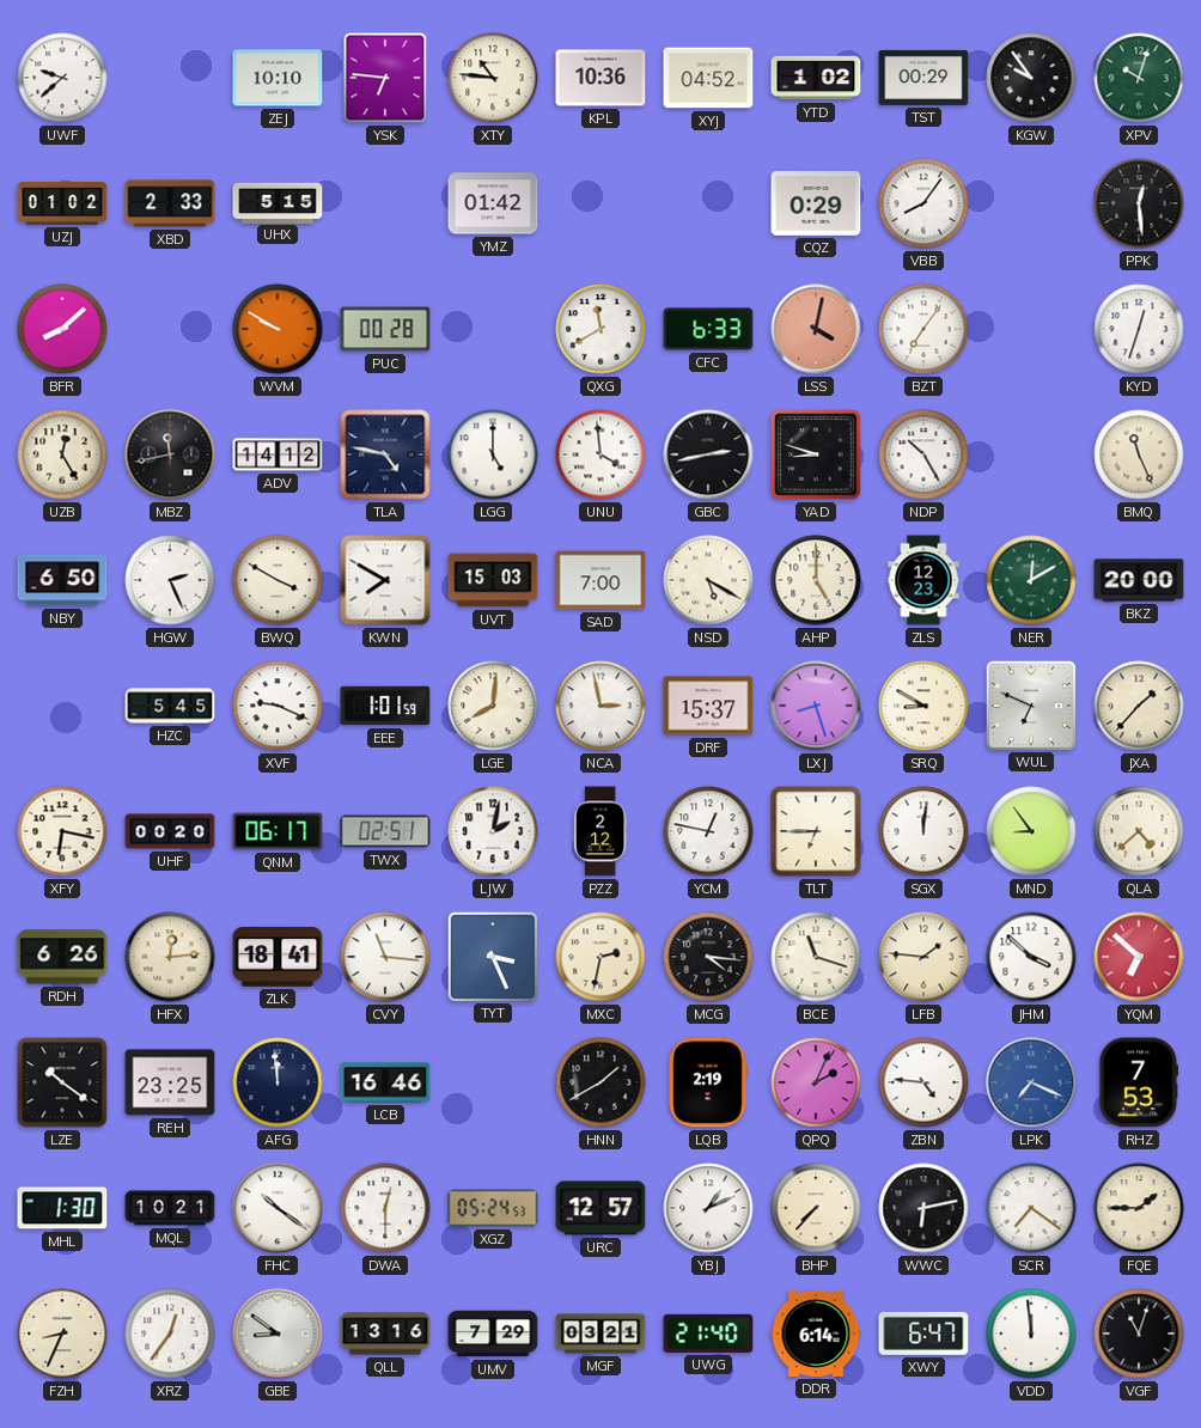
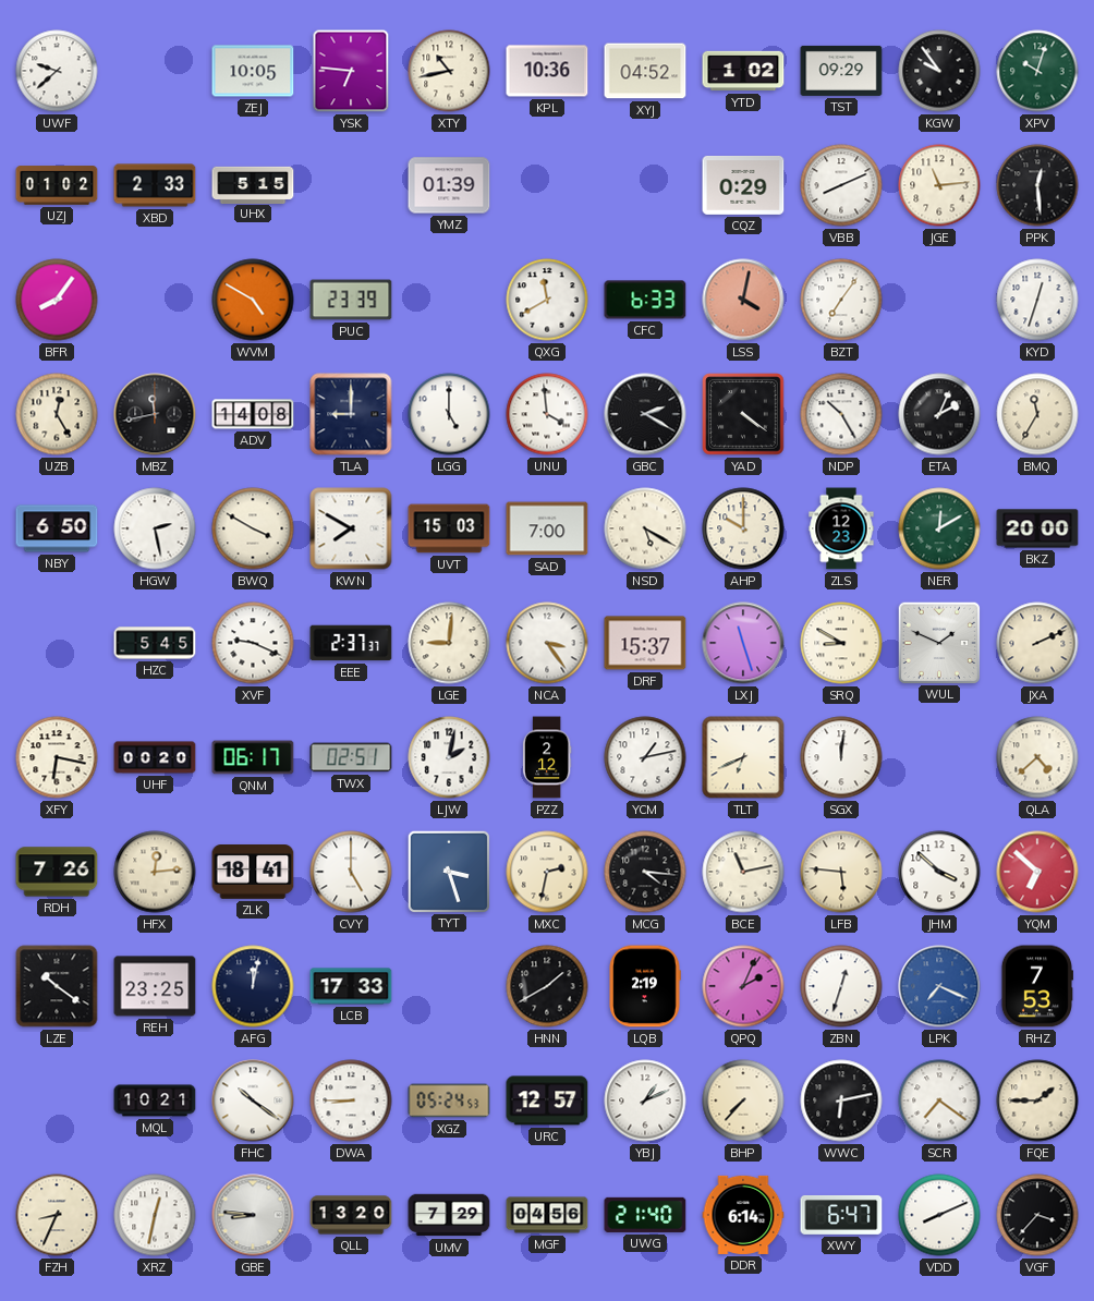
ZEJ: 10:10 -> 10:05 (253, 71)
XTY: 10:46 -> 10:43 (449, 71)
TST: 00:29 -> 09:29 (841, 71)
YMZ: 01:42 -> 01:39 (449, 185)
VBB: 8:06 -> 8:11 (841, 185)
JGE: none -> 11:14 (939, 185)
BFR: 8:08 -> 8:06 (57, 300)
WVM: 9:50 -> 4:50 (253, 300)
PUC: 00:28 -> 23:39 (351, 300)
ADV: 14:12 -> 14:08 (253, 414)
TLA: 4:47 -> 9:00 (351, 414)
GBC: 2:43 -> 2:20 (645, 414)
YAD: 8:48 -> 4:21 (743, 414)
ETA: none -> 2:04 (939, 414)
BMQ: 11:26 -> 11:35 (1037, 414)
HGW: 2:26 -> 2:28 (155, 528)
AHP: 5:00 -> 10:00 (743, 528)
EEE: 1:01 -> 2:37 (351, 643)
LGE: 8:01 -> 9:01 (449, 643)
NCA: 2:58 -> 3:24 (547, 643)
LXJ: 8:27 -> 11:27 (743, 643)
WUL: 6:49 -> 1:49 (938, 642)
JXA: 1:37 -> 2:11 (1037, 643)
YCM: 12:47 -> 1:13 (645, 757)
TLT: 6:45 -> 6:41 (743, 757)
MND: 8:54 -> none (1031, 831)
RDH: 6:26 -> 7:26 (57, 872)
CVY: 11:16 -> 5:00 (351, 872)
TYT: 3:26 -> 3:27 (448, 871)
BCE: 11:18 -> 11:13 (743, 872)
LFB: 1:46 -> 5:46 (841, 872)
AFG: 11:59 -> 12:02 (253, 986)
LCB: 16:46 -> 17:33 (351, 986)
ZBN: 4:46 -> 12:33 (841, 986)
MHL: 1:30 -> none (62, 1208)
DWA: 12:30 -> 8:45 (351, 1101)
XRZ: 12:36 -> 12:32 (155, 1215)
GBE: 8:51 -> 8:46 (253, 1215)
QLL: 13:16 -> 13:20 (351, 1215)
MGF: 03:21 -> 04:56 (547, 1215)
VDD: 11:59 -> 8:11 (939, 1215)
VGF: 11:03 -> 3:37 (1037, 1215)
